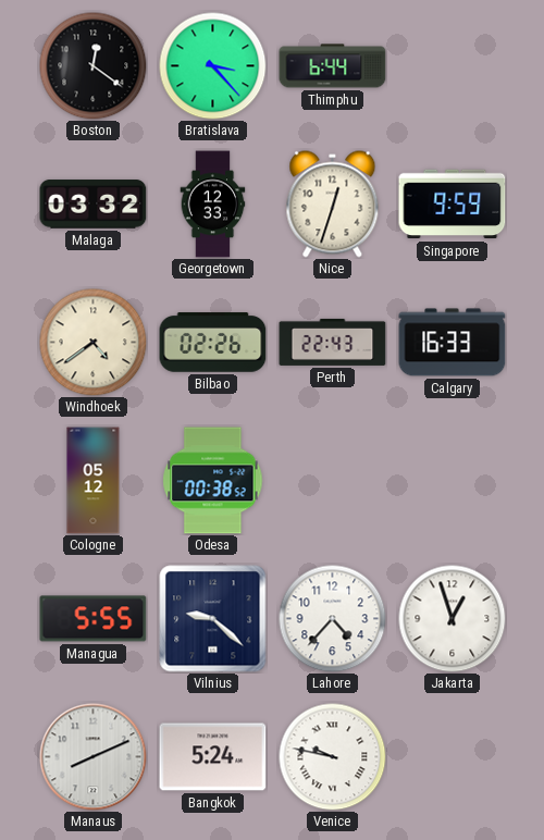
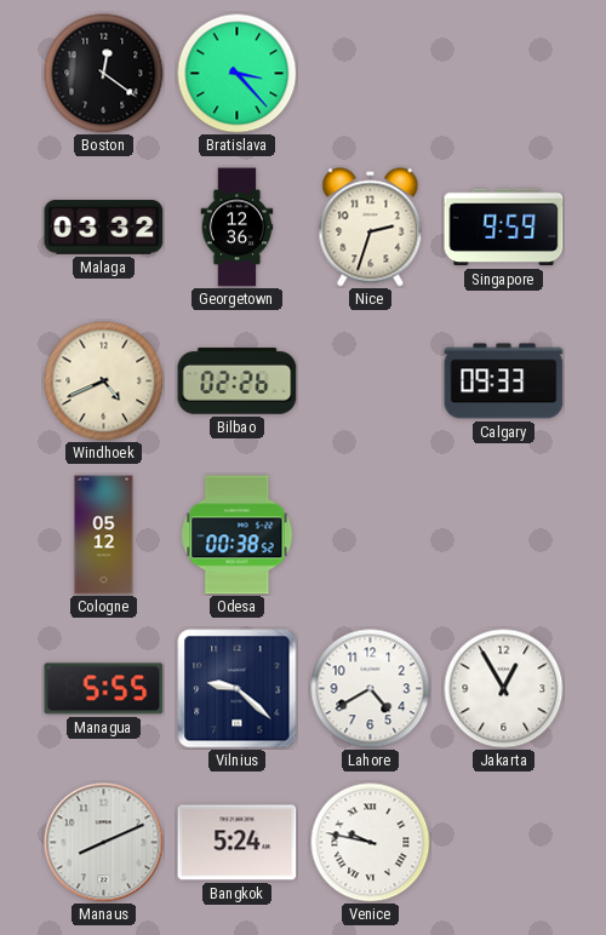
Thimphu: 6:44 -> none (333, 66)
Georgetown: 12:33 -> 12:36 (238, 228)
Nice: 12:33 -> 2:33 (371, 228)
Windhoek: 4:39 -> 4:41 (104, 382)
Perth: 22:43 -> none (333, 342)
Calgary: 16:33 -> 09:33 (504, 382)
Lahore: 4:37 -> 4:40 (371, 689)
Jakarta: 12:57 -> 12:55 (504, 689)
